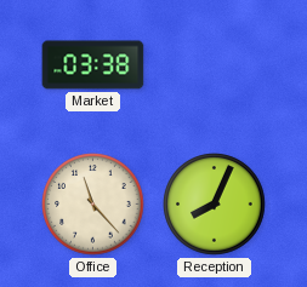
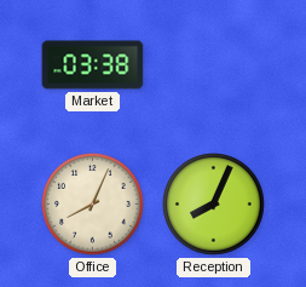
Office: 11:23 -> 8:04 (93, 205)
